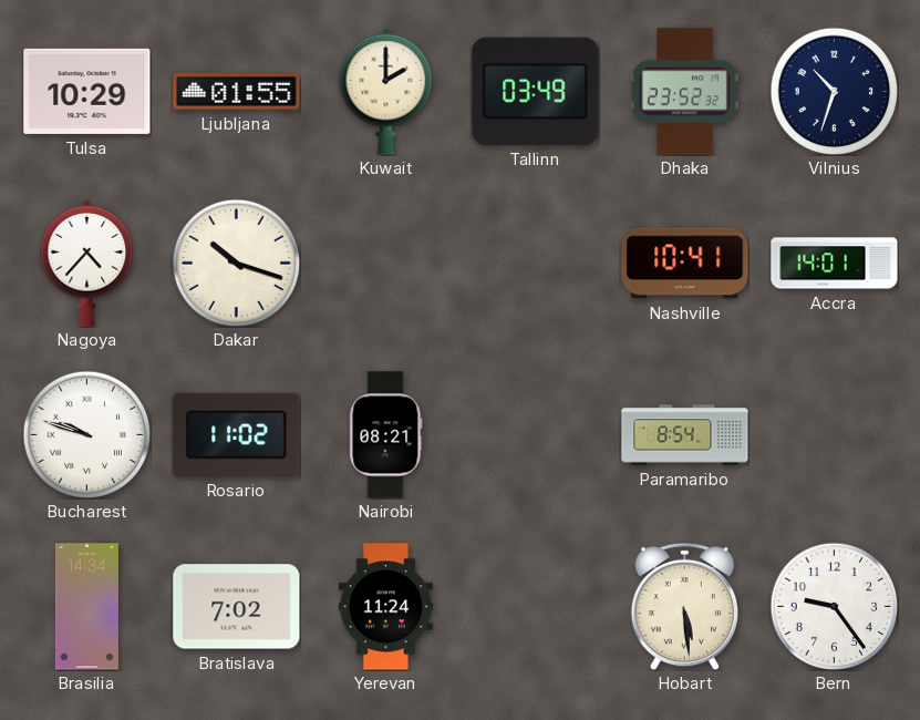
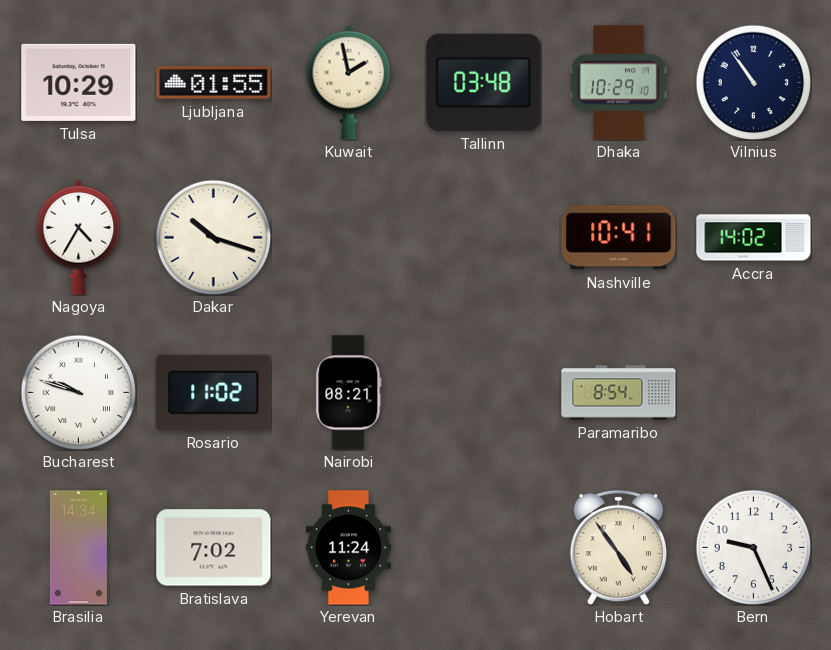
Kuwait: 2:00 -> 1:58 (349, 82)
Tallinn: 03:49 -> 03:48 (484, 82)
Dhaka: 23:52 -> 10:29 (618, 83)
Vilnius: 10:33 -> 10:54 (753, 82)
Nagoya: 4:37 -> 4:35 (79, 237)
Accra: 14:01 -> 14:02 (754, 238)
Hobart: 5:29 -> 4:54 (619, 547)
Bern: 9:24 -> 9:26 (753, 547)
